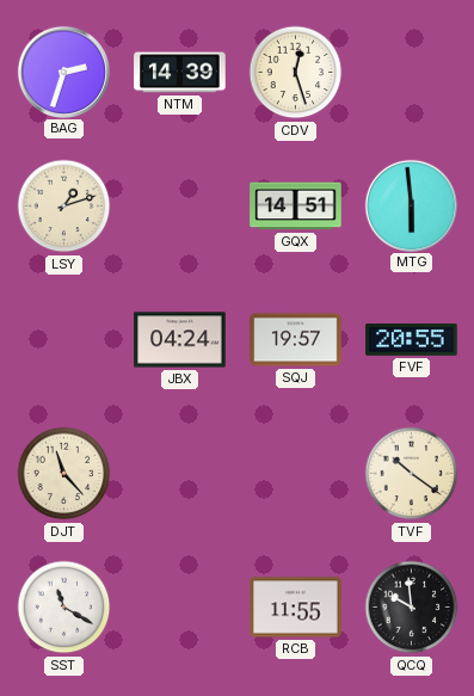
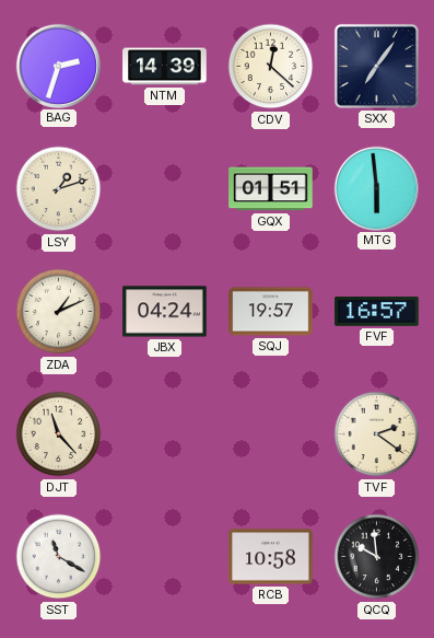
CDV: 12:27 -> 12:22 (271, 67)
SXX: none -> 7:06 (376, 66)
GQX: 14:51 -> 01:51 (271, 189)
ZDA: none -> 1:11 (59, 312)
FVF: 20:55 -> 16:57 (377, 312)
TVF: 10:21 -> 2:21 (377, 434)
RCB: 11:55 -> 10:58 (271, 557)
